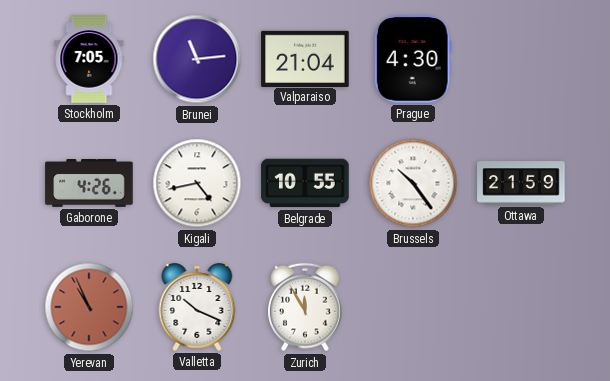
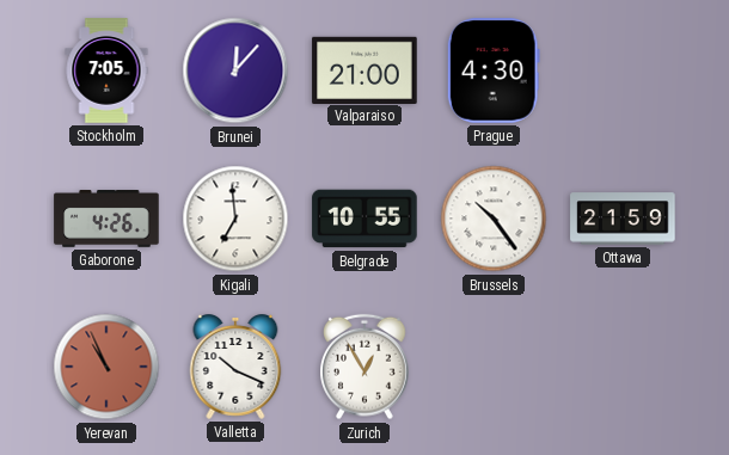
Brunei: 11:14 -> 12:07 (235, 70)
Valparaiso: 21:04 -> 21:00 (364, 69)
Kigali: 4:43 -> 6:59 (235, 219)
Zurich: 11:55 -> 12:55 (366, 367)
